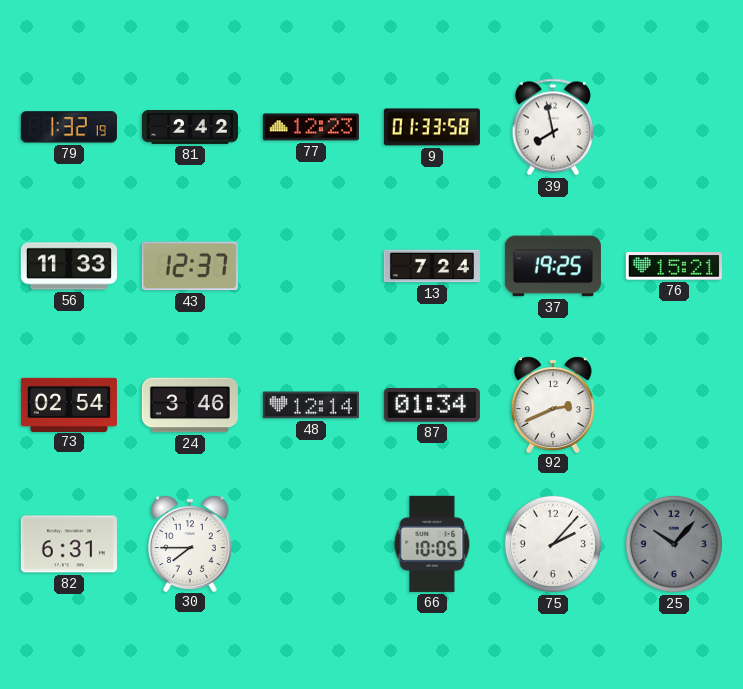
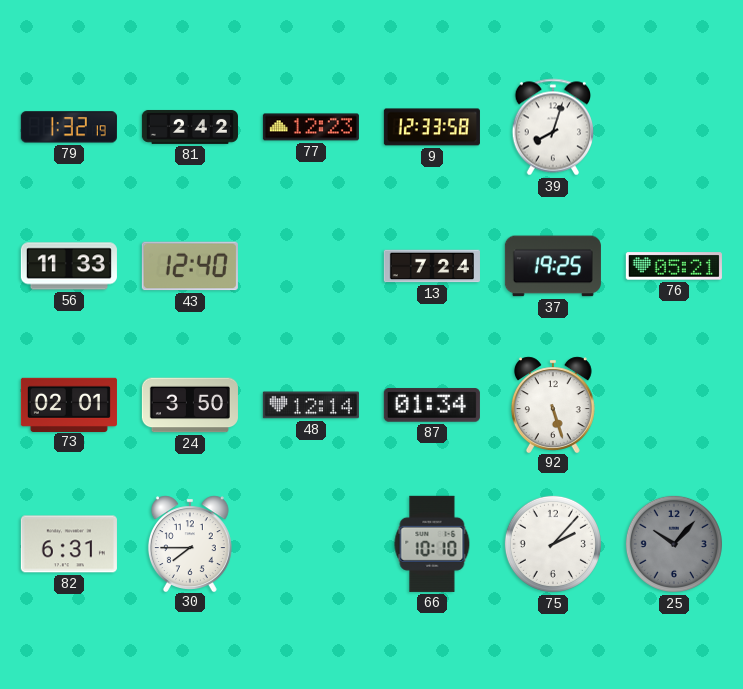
9: 01:33 -> 12:33 (432, 127)
39: 7:58 -> 8:03 (552, 127)
43: 12:37 -> 12:40 (190, 266)
76: 15:21 -> 05:21 (674, 266)
73: 02:54 -> 02:01 (69, 404)
24: 3:46 -> 3:50 (190, 405)
92: 2:41 -> 5:27 (553, 404)
66: 10:05 -> 10:10 (432, 544)
